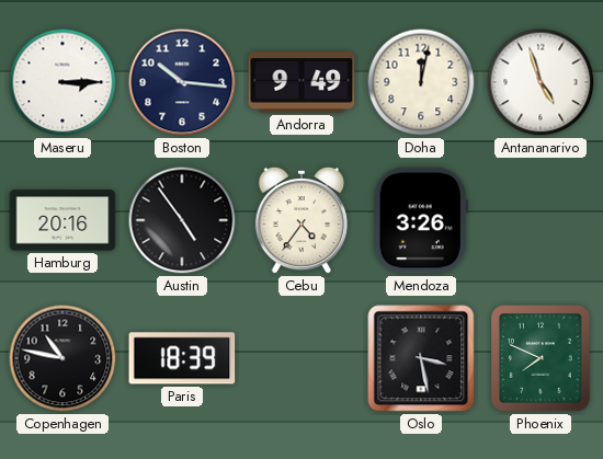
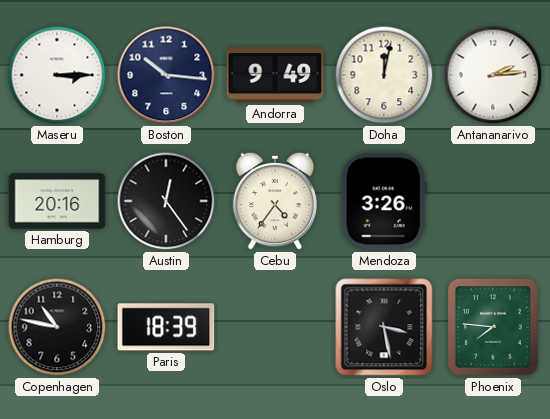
Antananarivo: 4:57 -> 2:14 (493, 75)
Austin: 4:54 -> 12:24 (166, 201)
Phoenix: 7:49 -> 7:46 (494, 328)
